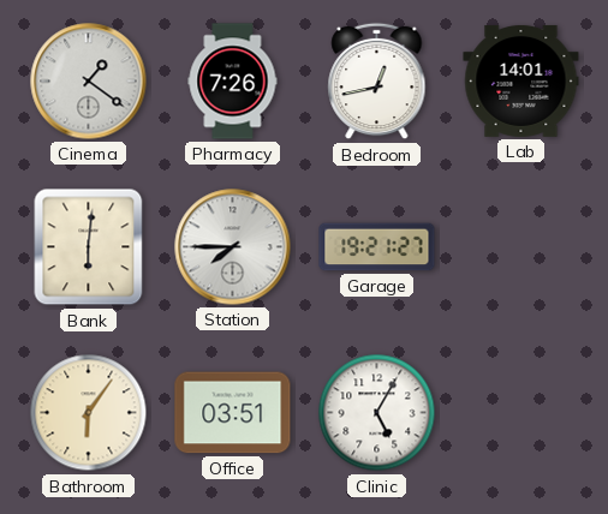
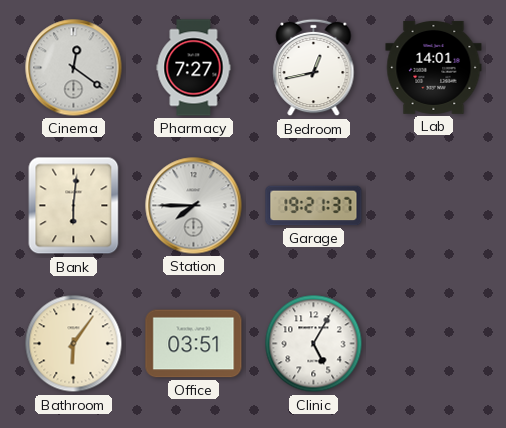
Cinema: 1:21 -> 12:21 (74, 68)
Pharmacy: 7:26 -> 7:27 (194, 68)
Garage: 19:21:27 -> 19:21:37 (314, 206)
